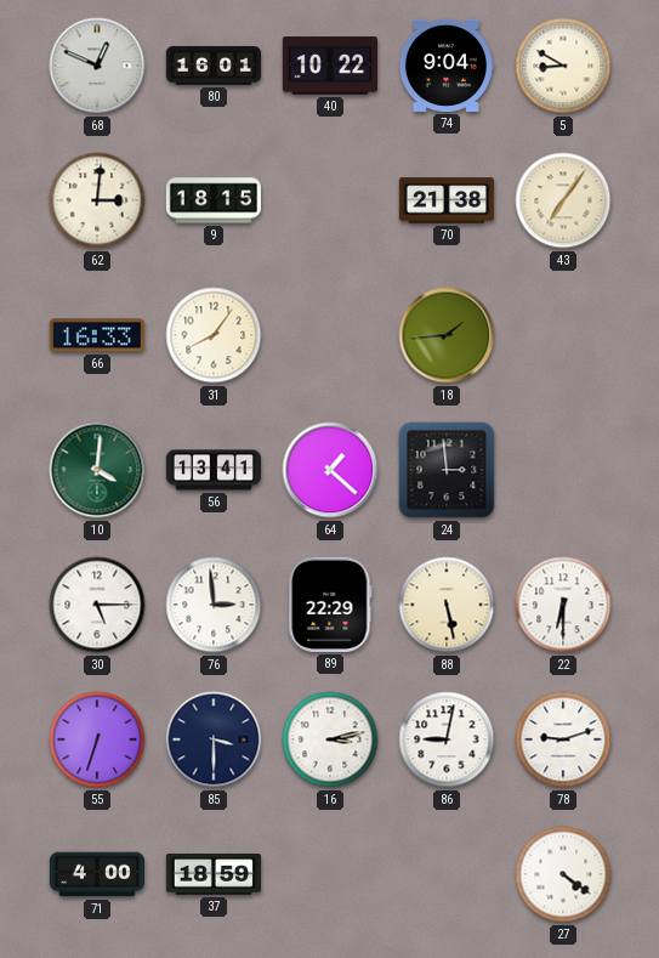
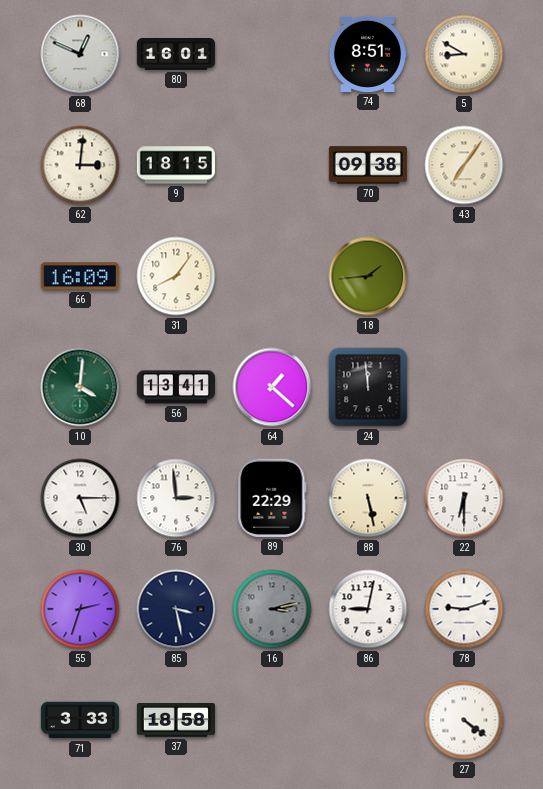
40: 10:22 -> none (330, 66)
74: 9:04 -> 8:51 (367, 54)
70: 21:38 -> 09:38 (367, 165)
66: 16:33 -> 16:09 (80, 276)
24: 2:59 -> 11:59 (368, 387)
55: 6:33 -> 2:33 (80, 609)
85: 3:30 -> 3:28 (176, 609)
16 dial: white -> grey (272, 609)
71: 4:00 -> 3:33 (79, 720)
37: 18:59 -> 18:58 (176, 721)
